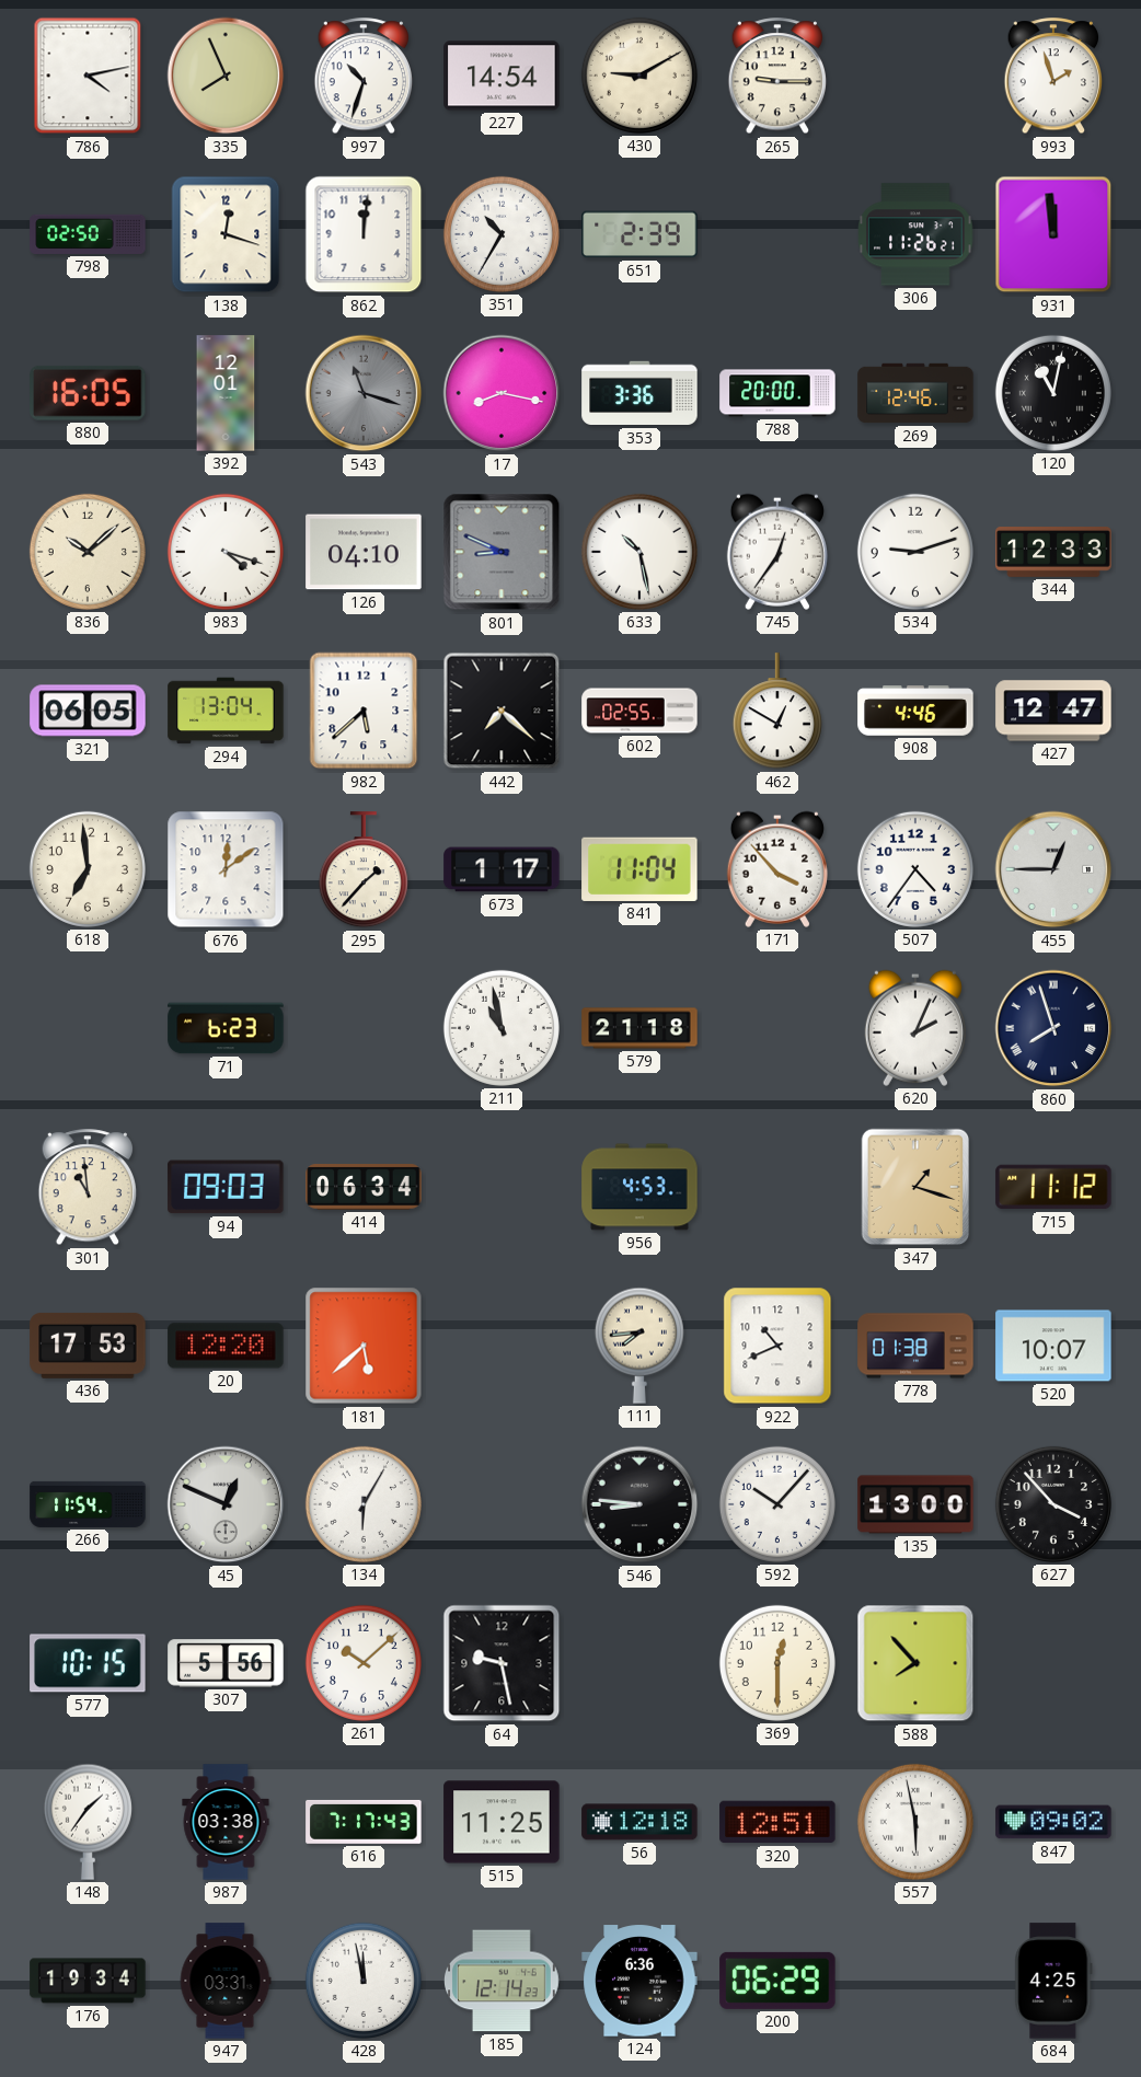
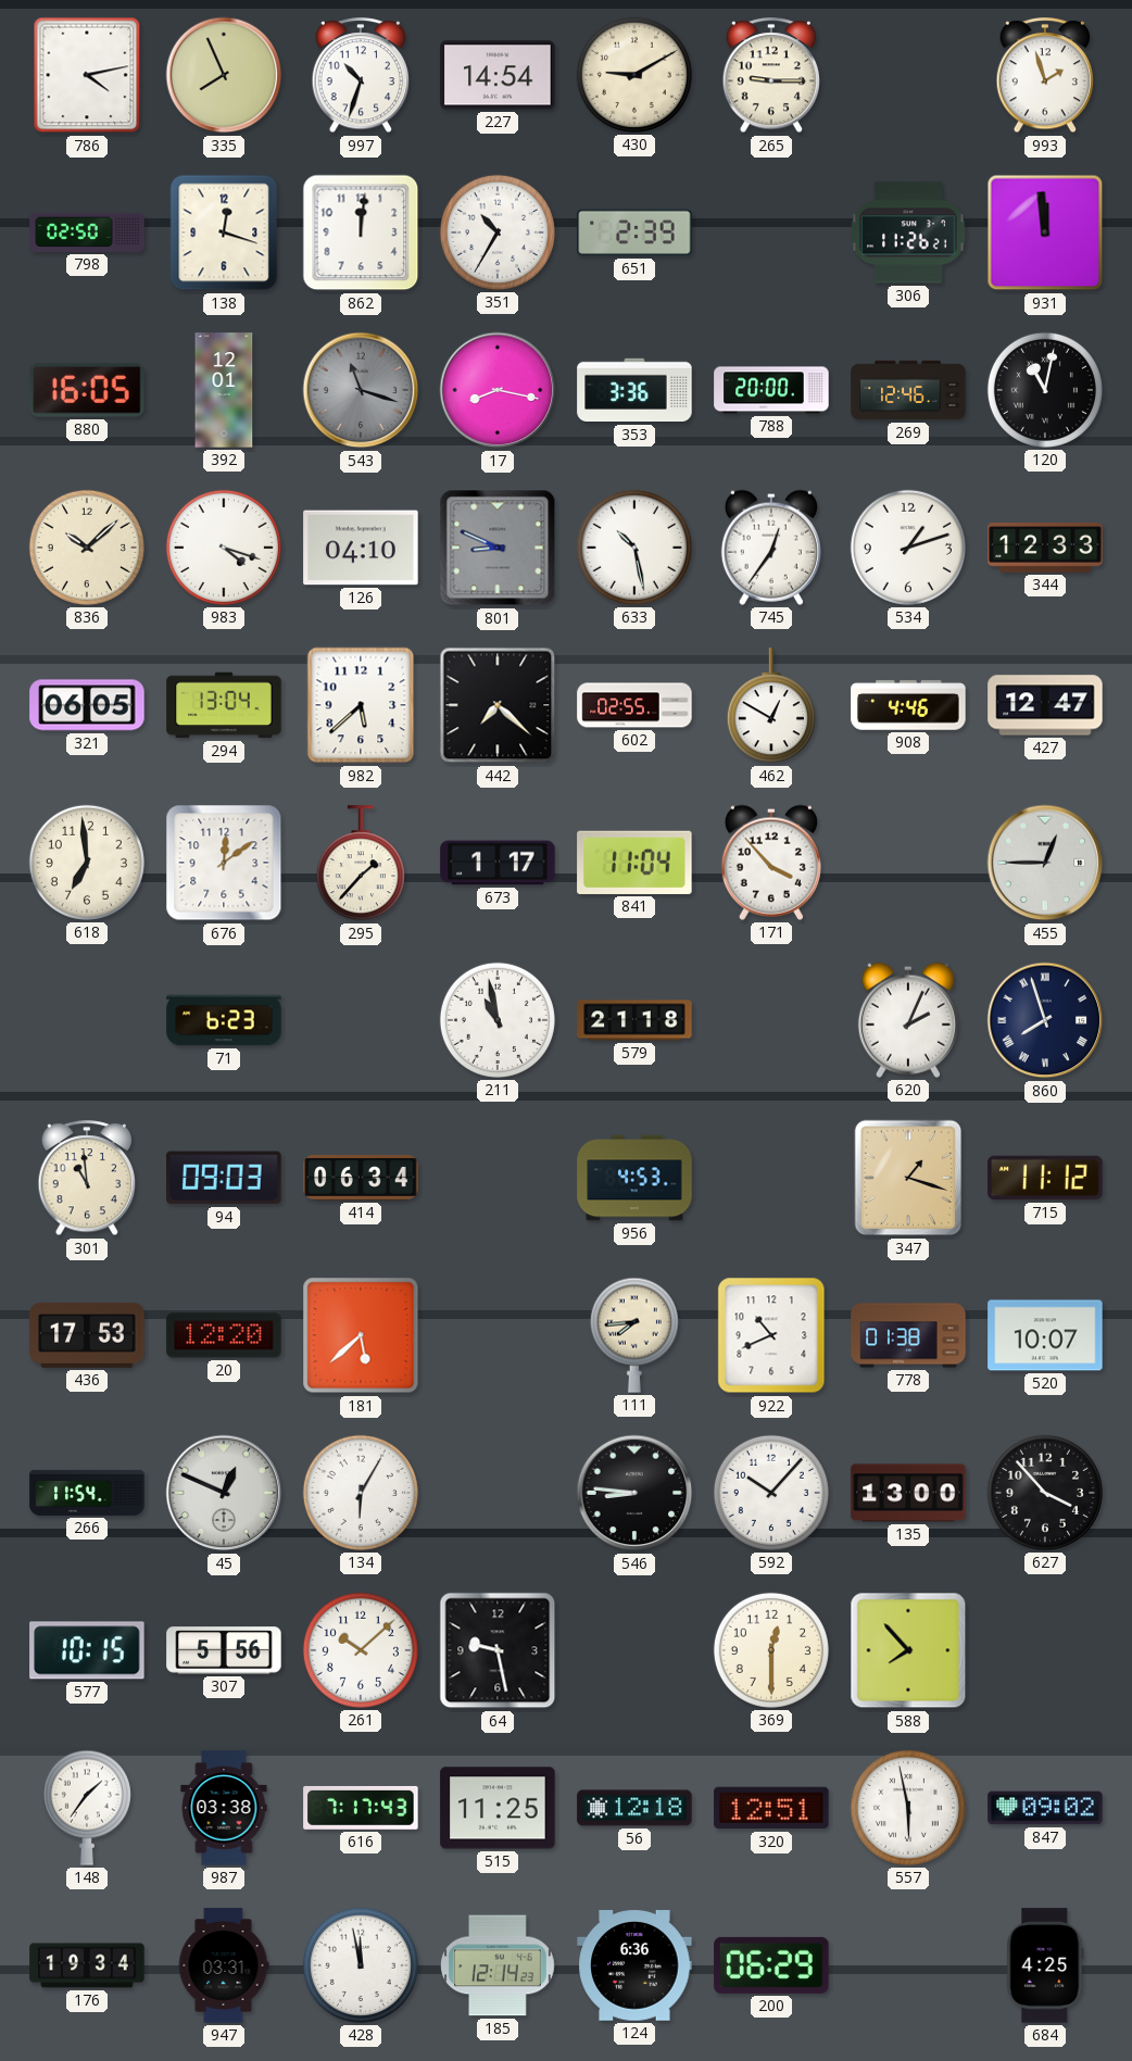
534: 9:12 -> 1:12 (908, 548)
507: 4:36 -> none (915, 869)
